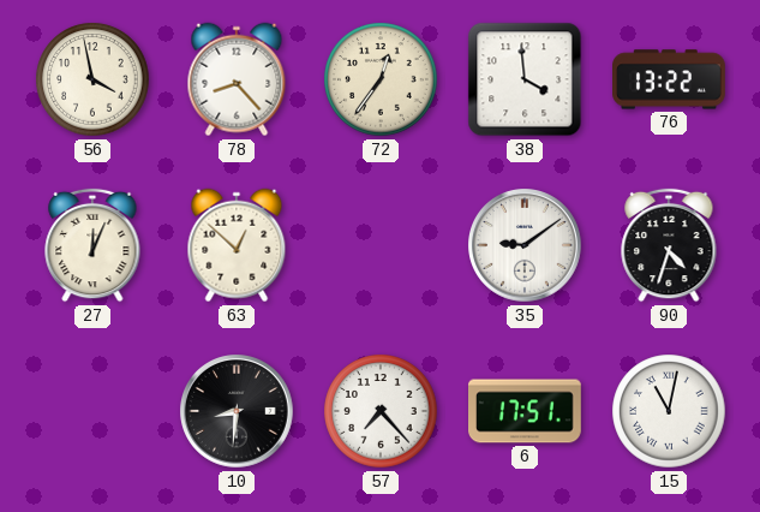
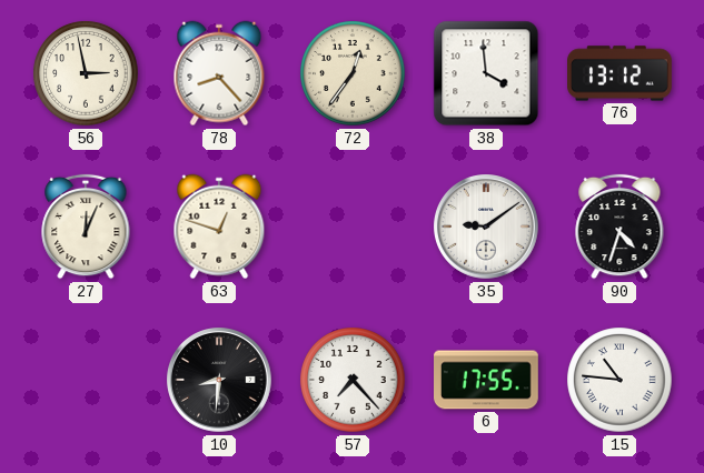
56: 3:58 -> 2:58 (86, 73)
76: 13:22 -> 13:12 (621, 73)
63: 12:52 -> 12:48 (219, 227)
6: 17:51 -> 17:55 (487, 380)
15: 11:02 -> 10:46 (619, 380)
